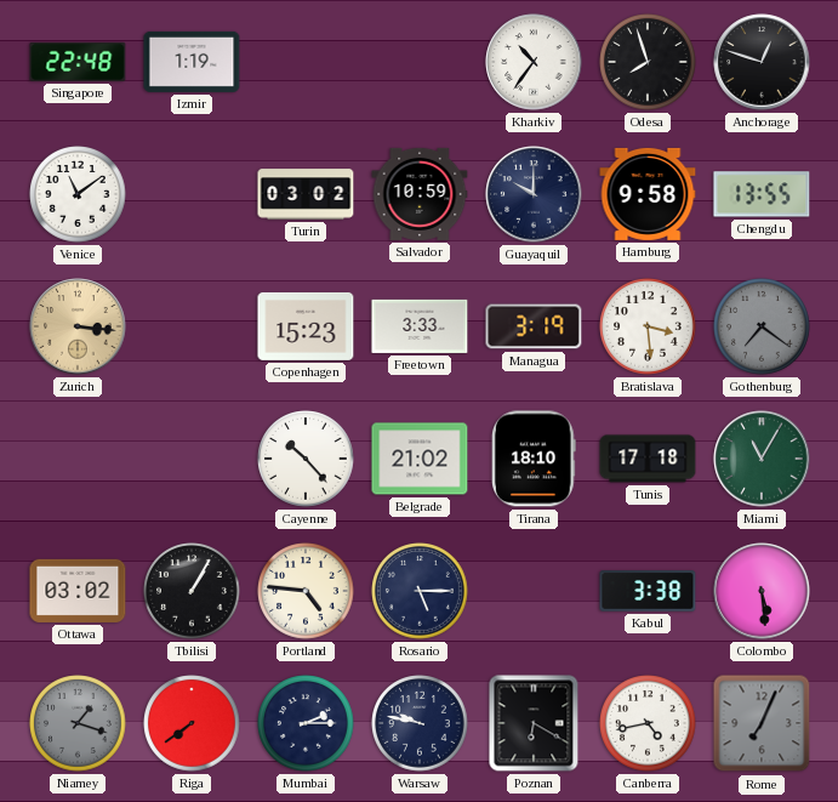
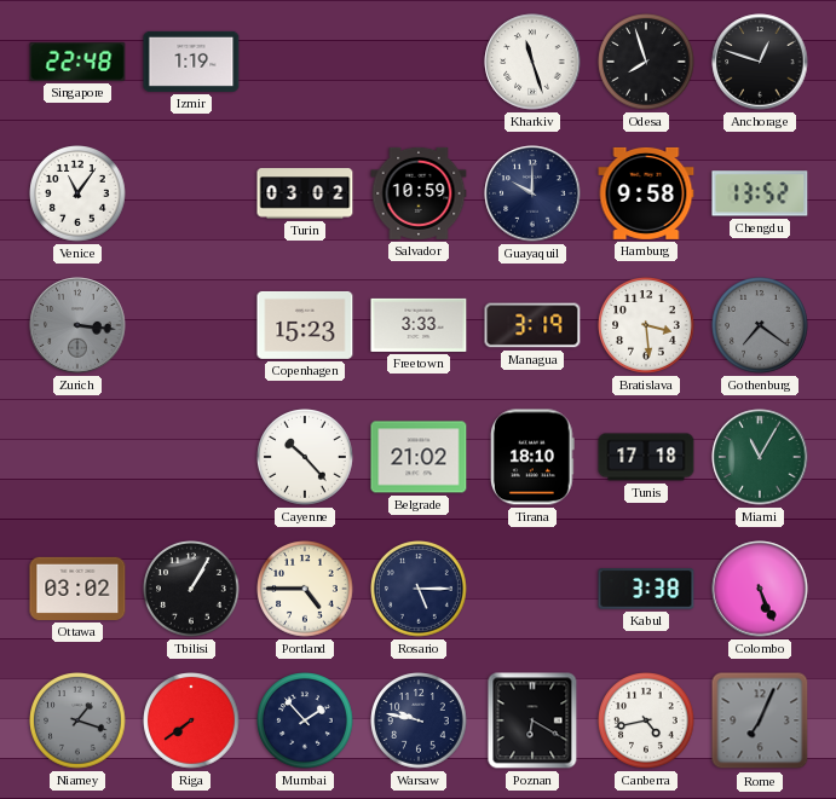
Kharkiv: 10:36 -> 11:27 (532, 62)
Venice: 11:09 -> 11:06 (77, 193)
Chengdu: 13:55 -> 13:52 (760, 193)
Zurich dial: champagne -> grey (77, 325)
Portland: 4:46 -> 4:45 (305, 589)
Colombo: 5:29 -> 5:26 (760, 589)
Mumbai: 2:15 -> 1:53 (305, 720)
